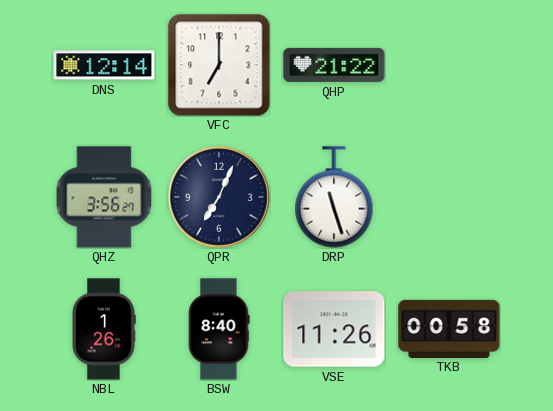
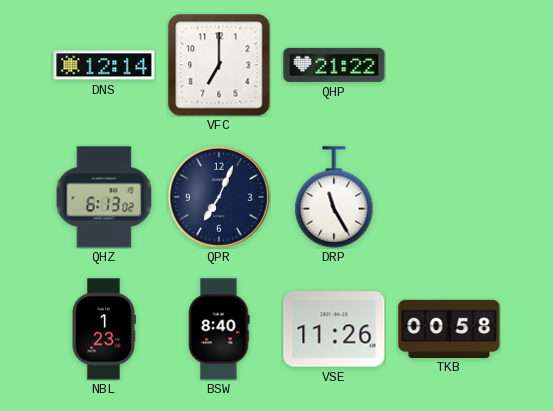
QHZ: 3:56 -> 6:13 (104, 197)
DRP: 11:27 -> 11:25 (334, 197)
NBL: 1:26 -> 1:23 (104, 329)
